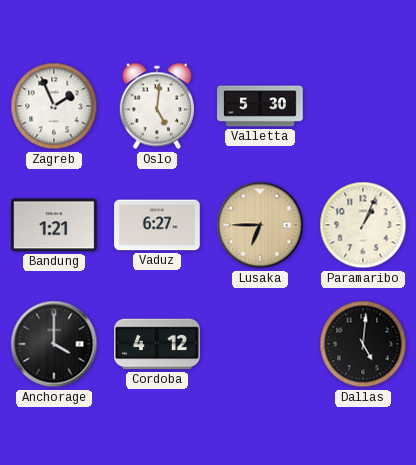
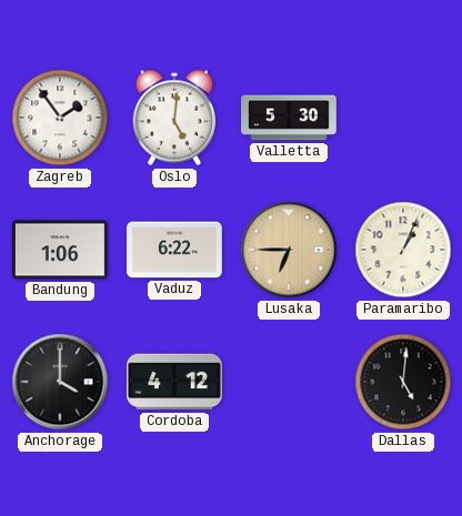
Zagreb: 1:56 -> 1:54 (60, 118)
Bandung: 1:21 -> 1:06 (61, 250)
Vaduz: 6:27 -> 6:22 (174, 250)
